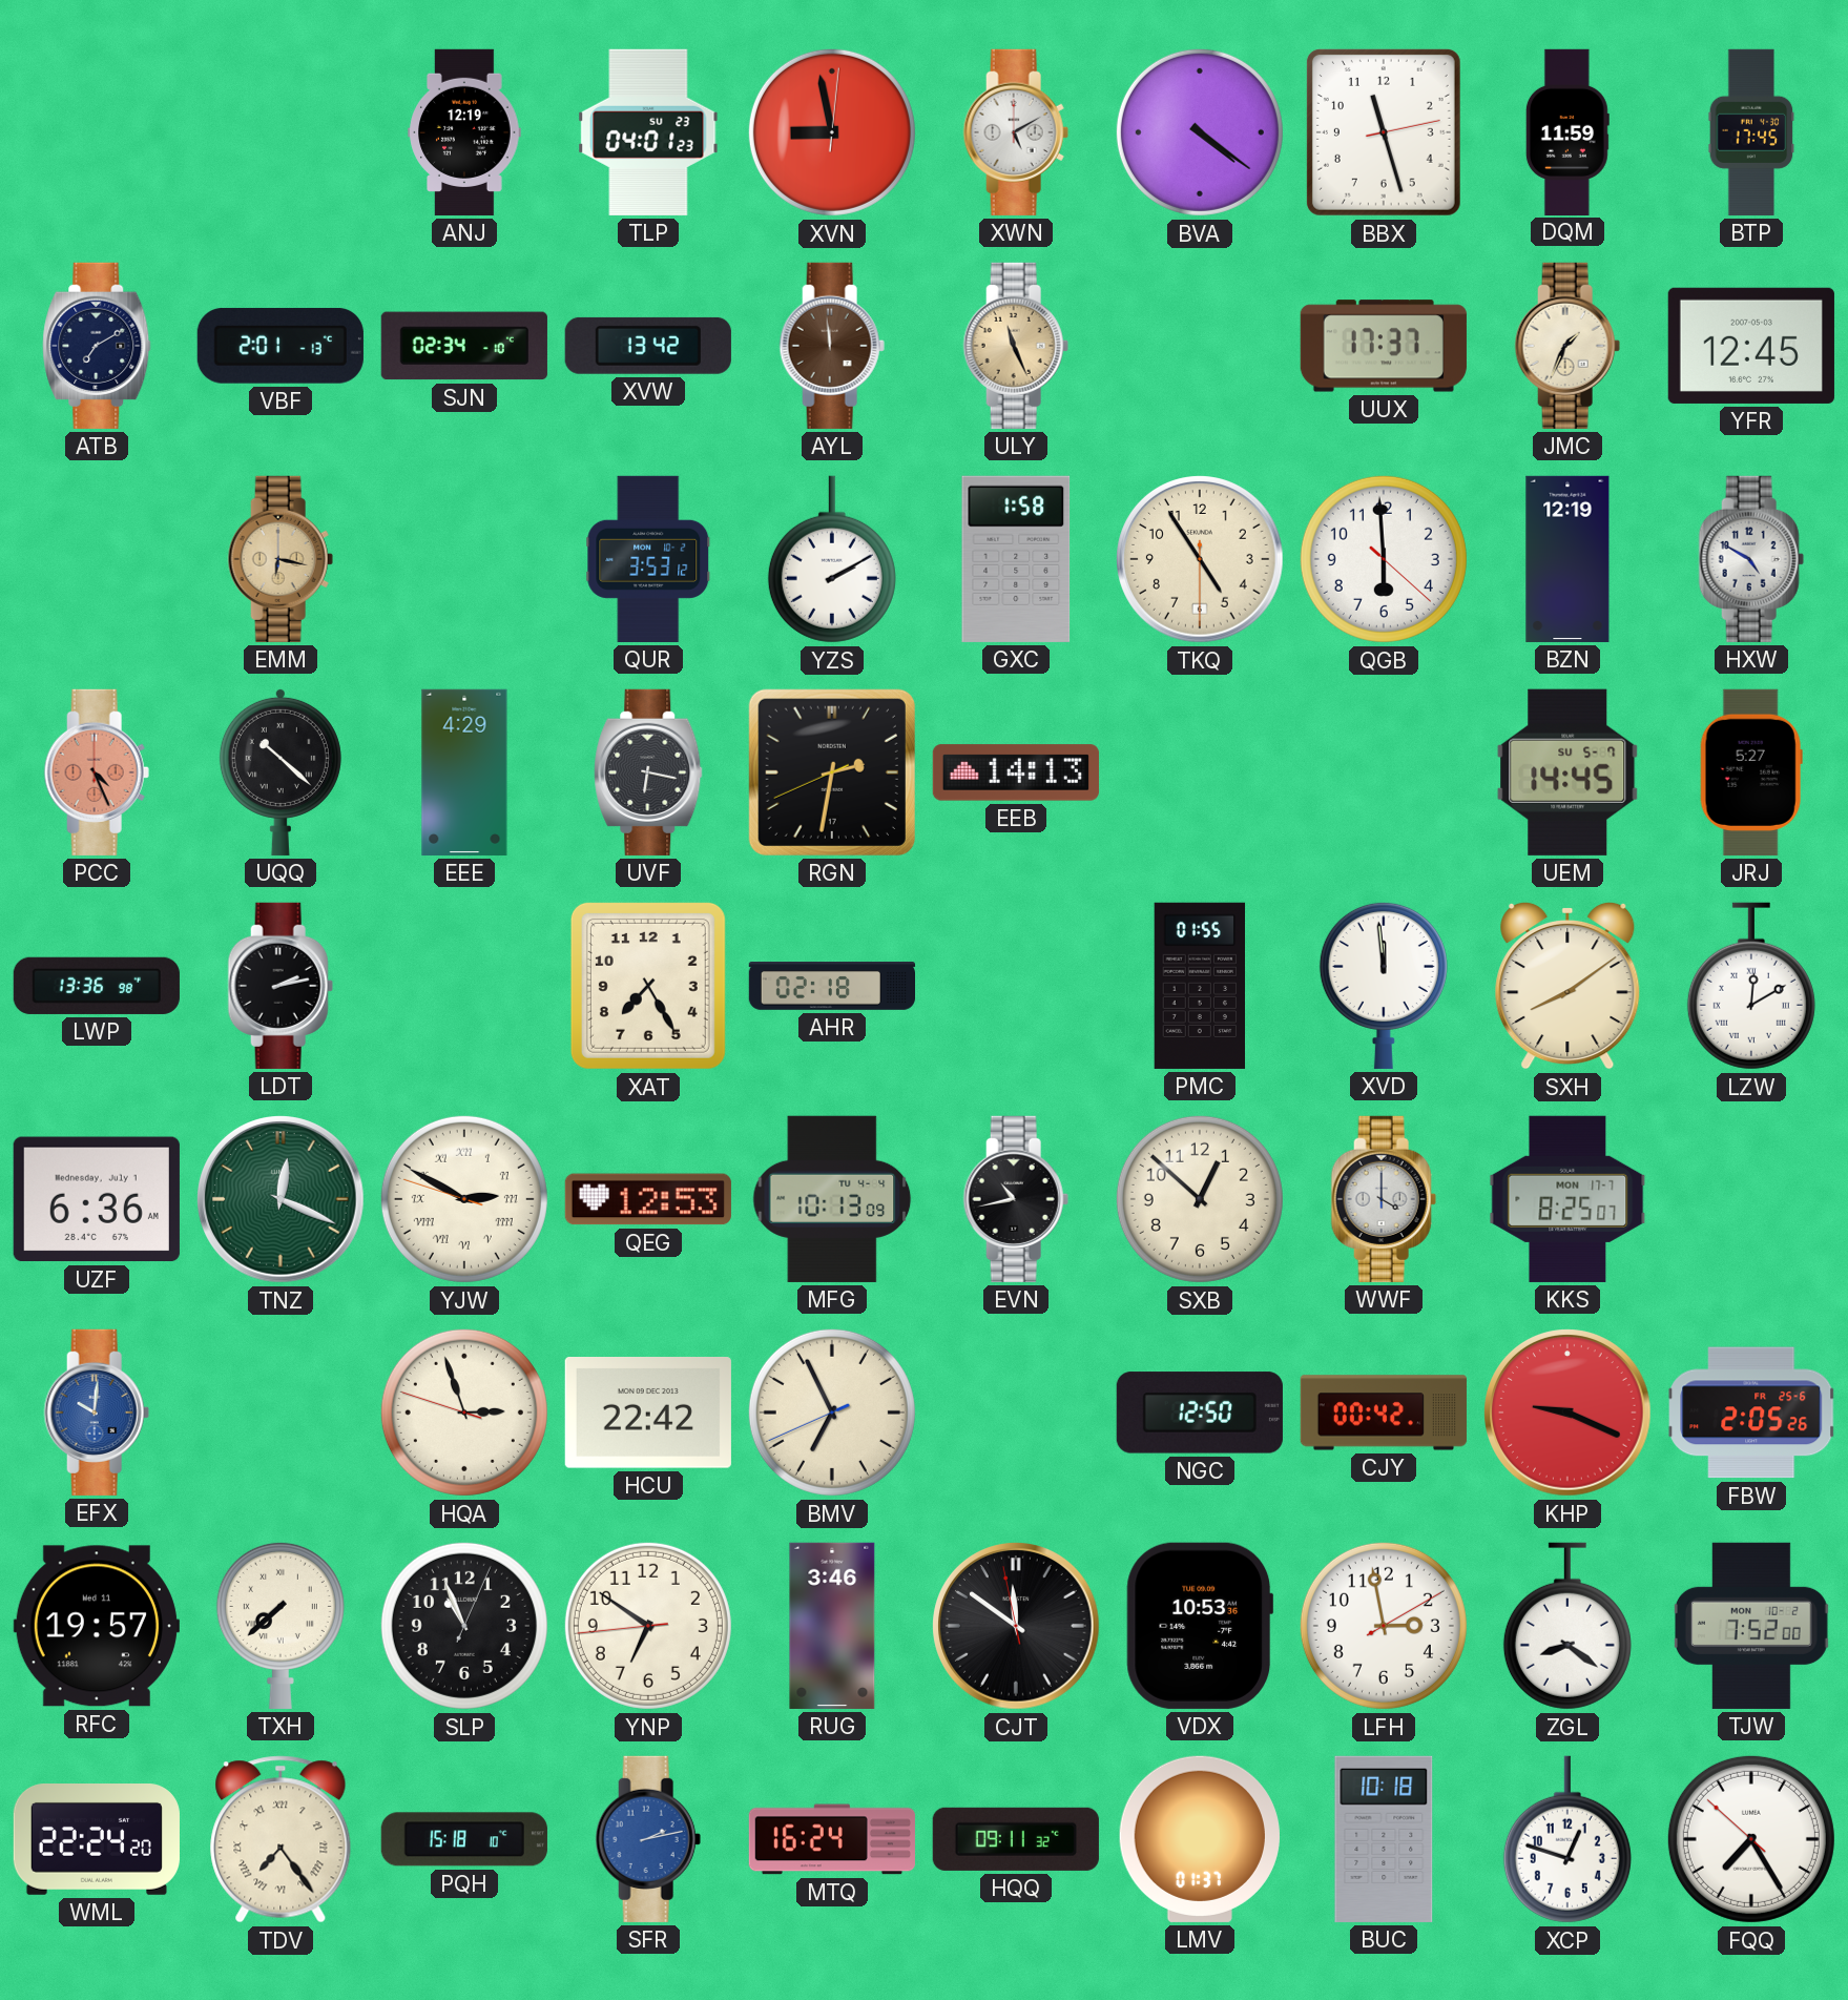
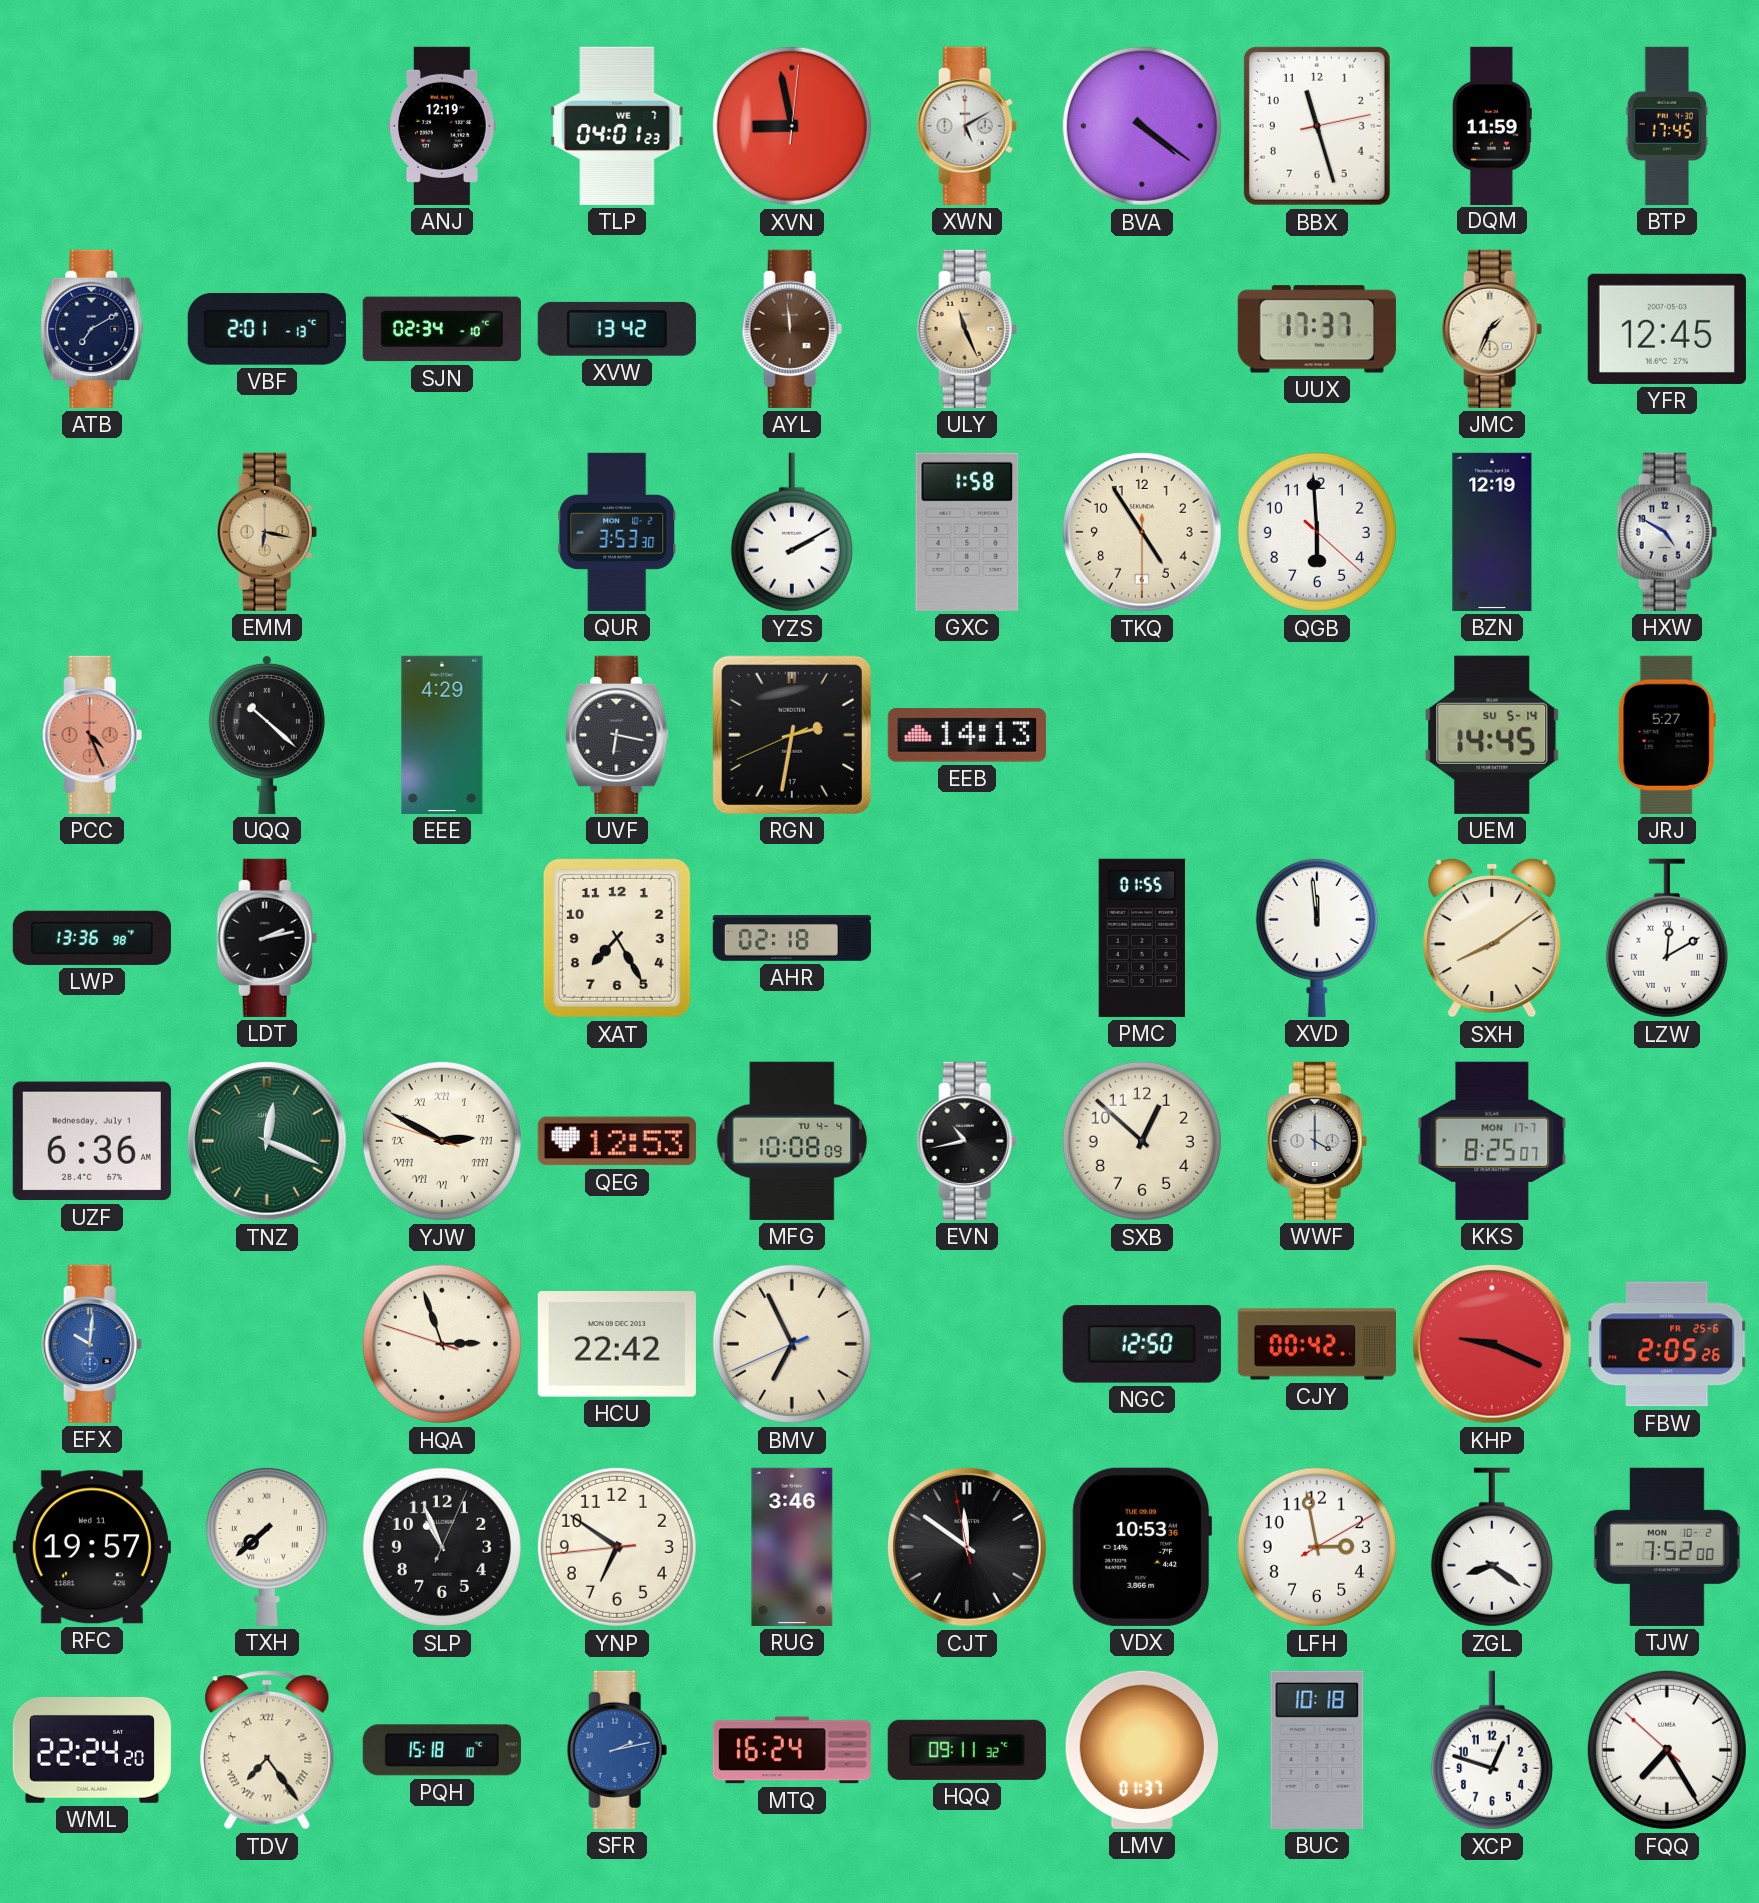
TLP date: SU 23 -> WE 7 (617, 126)
QUR: 3:53:12 -> 3:53:30 (617, 532)
UEM date: SU 5-7 -> SU 5-14 (1492, 735)
MFG: 10:13 -> 10:08 (792, 1141)
